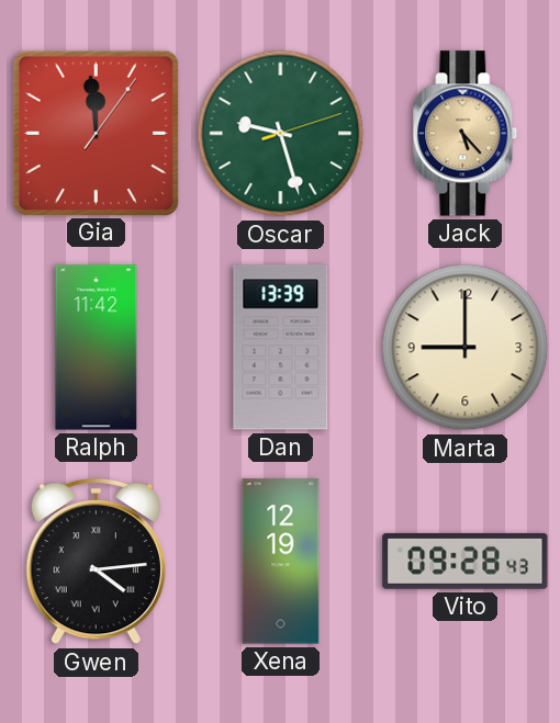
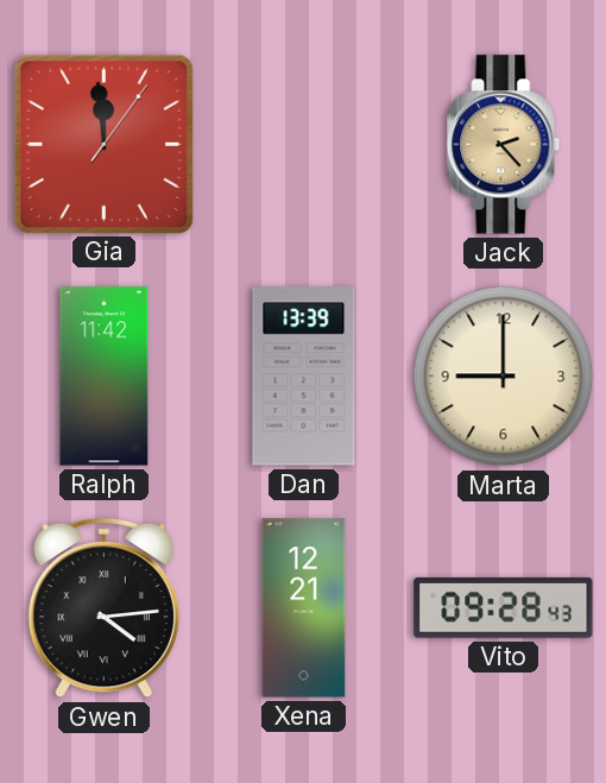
Oscar: 9:27 -> none (281, 134)
Jack: 5:23 -> 2:23 (504, 145)
Xena: 12:19 -> 12:21 (304, 608)
